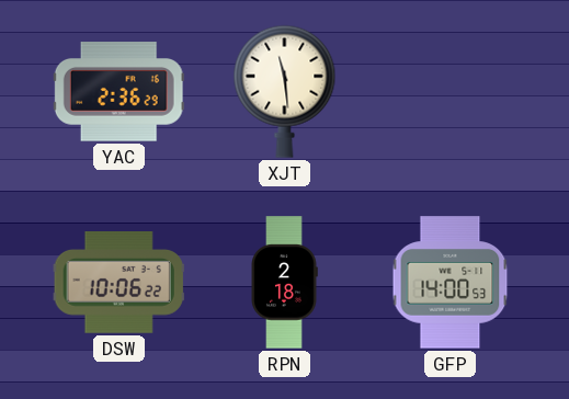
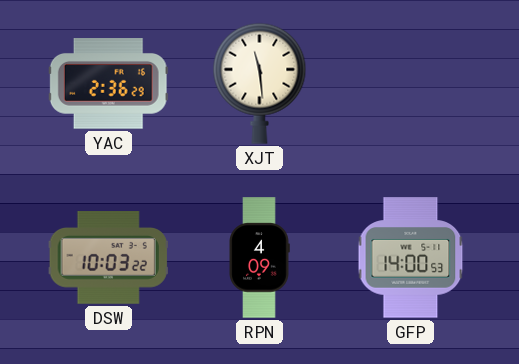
DSW: 10:06 -> 10:03 (108, 258)
RPN: 2:18 -> 4:09 (259, 258)
